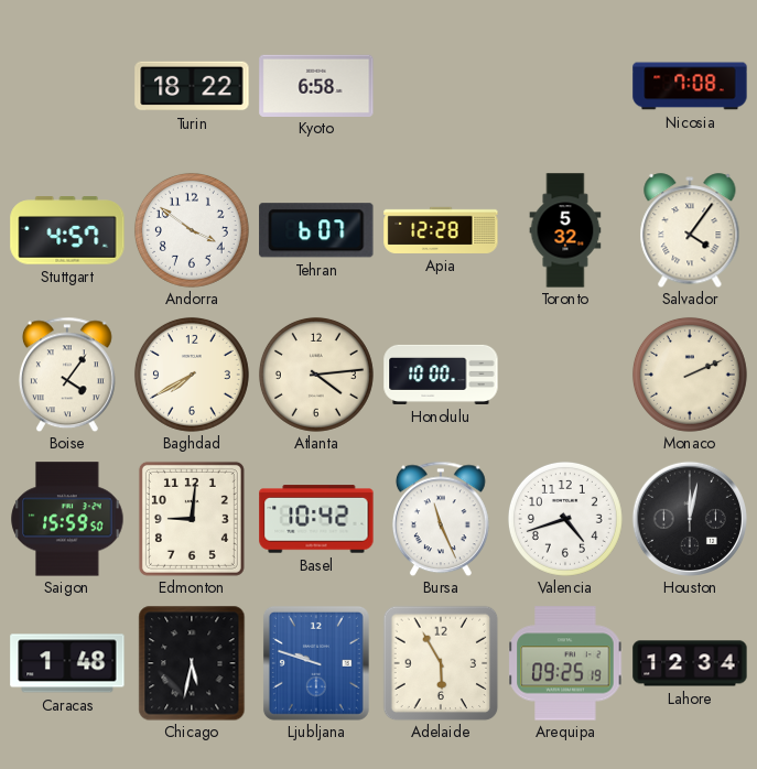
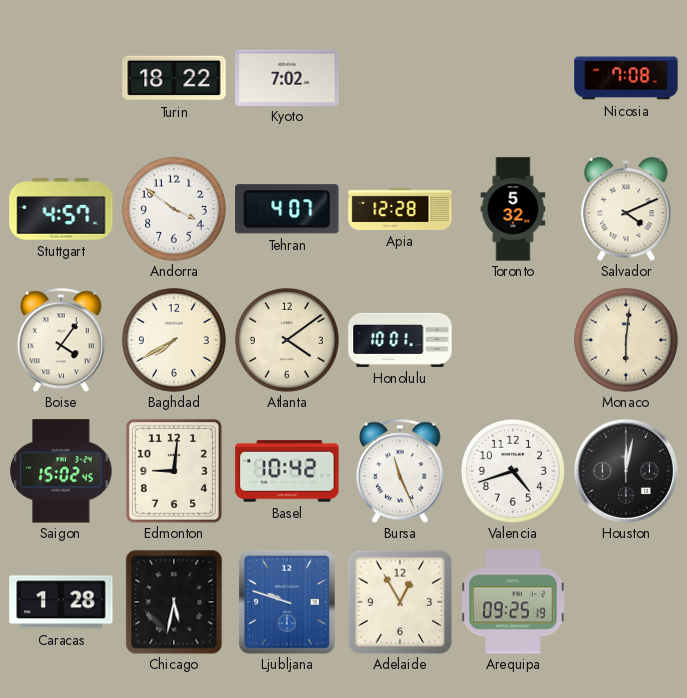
Kyoto: 6:58 -> 7:02 (287, 77)
Tehran: 6:07 -> 4:07 (287, 209)
Salvador: 4:06 -> 4:11 (626, 209)
Atlanta: 4:14 -> 4:09 (287, 340)
Honolulu: 10:00 -> 10:01 (400, 340)
Monaco: 2:11 -> 6:01 (626, 340)
Saigon: 15:59 -> 15:02 (61, 471)
Caracas: 1:48 -> 1:28 (61, 602)
Adelaide: 5:55 -> 12:55 (400, 602)
Lahore: 12:34 -> none (690, 663)
